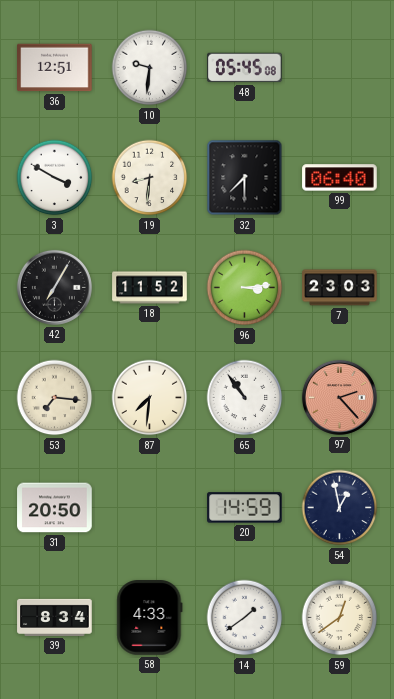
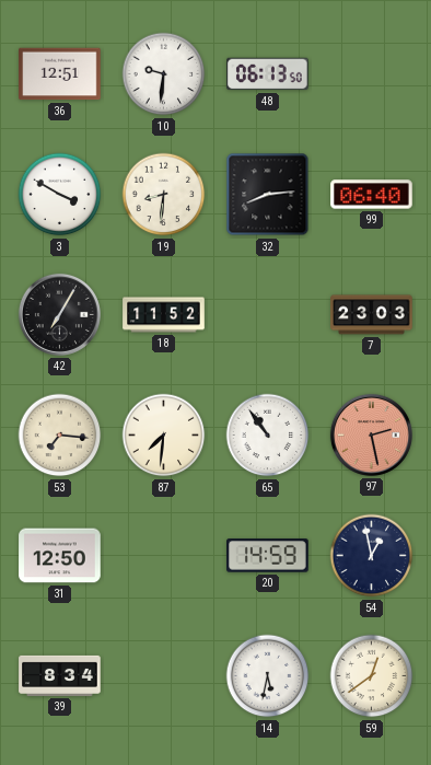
48: 05:45 -> 06:13 (268, 74)
32: 7:30 -> 8:14 (268, 195)
96: 3:14 -> none (245, 288)
97: 2:23 -> 2:28 (371, 434)
31: 20:50 -> 12:50 (60, 556)
58: 4:33 -> none (150, 618)
14: 1:39 -> 5:32 (268, 676)
